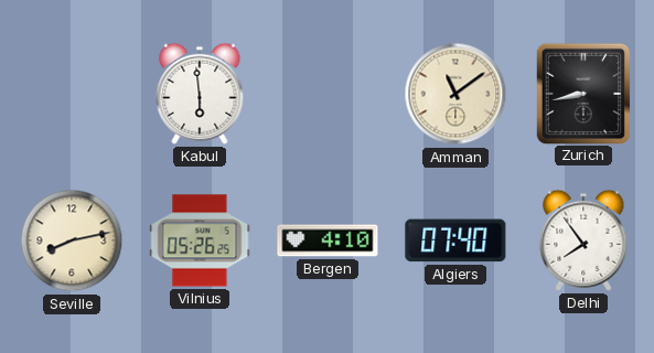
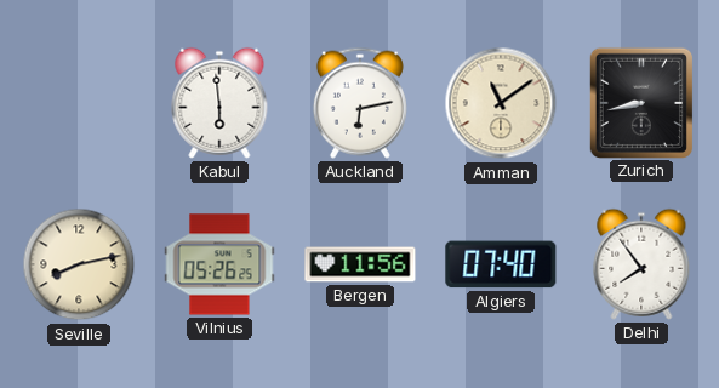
Auckland: none -> 6:13 (360, 103)
Bergen: 4:10 -> 11:56 (360, 264)
